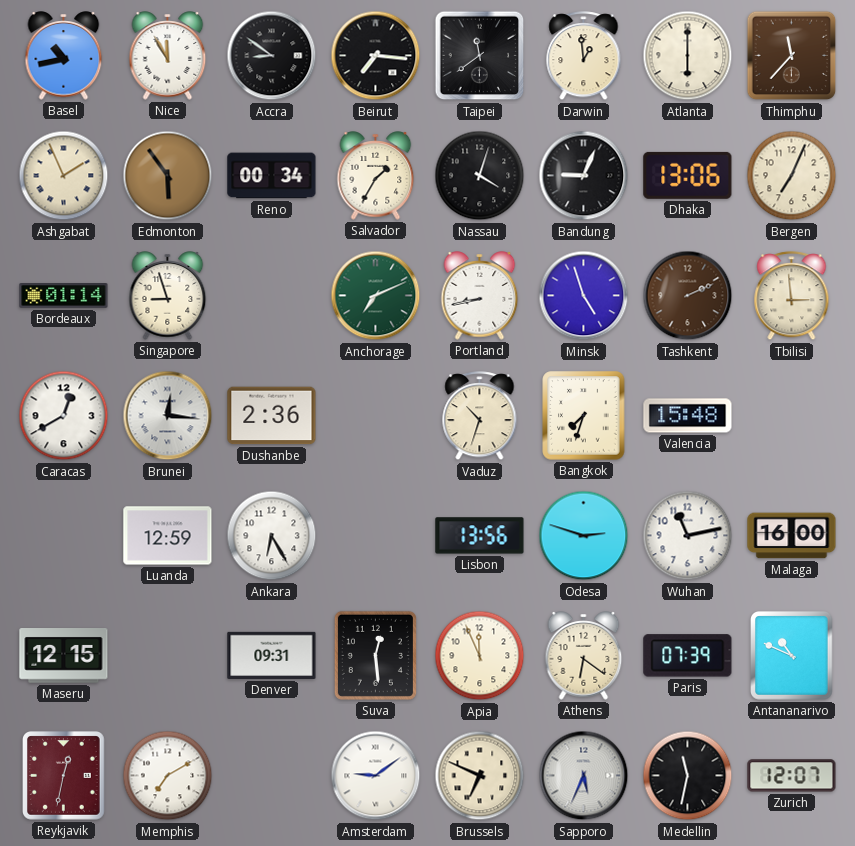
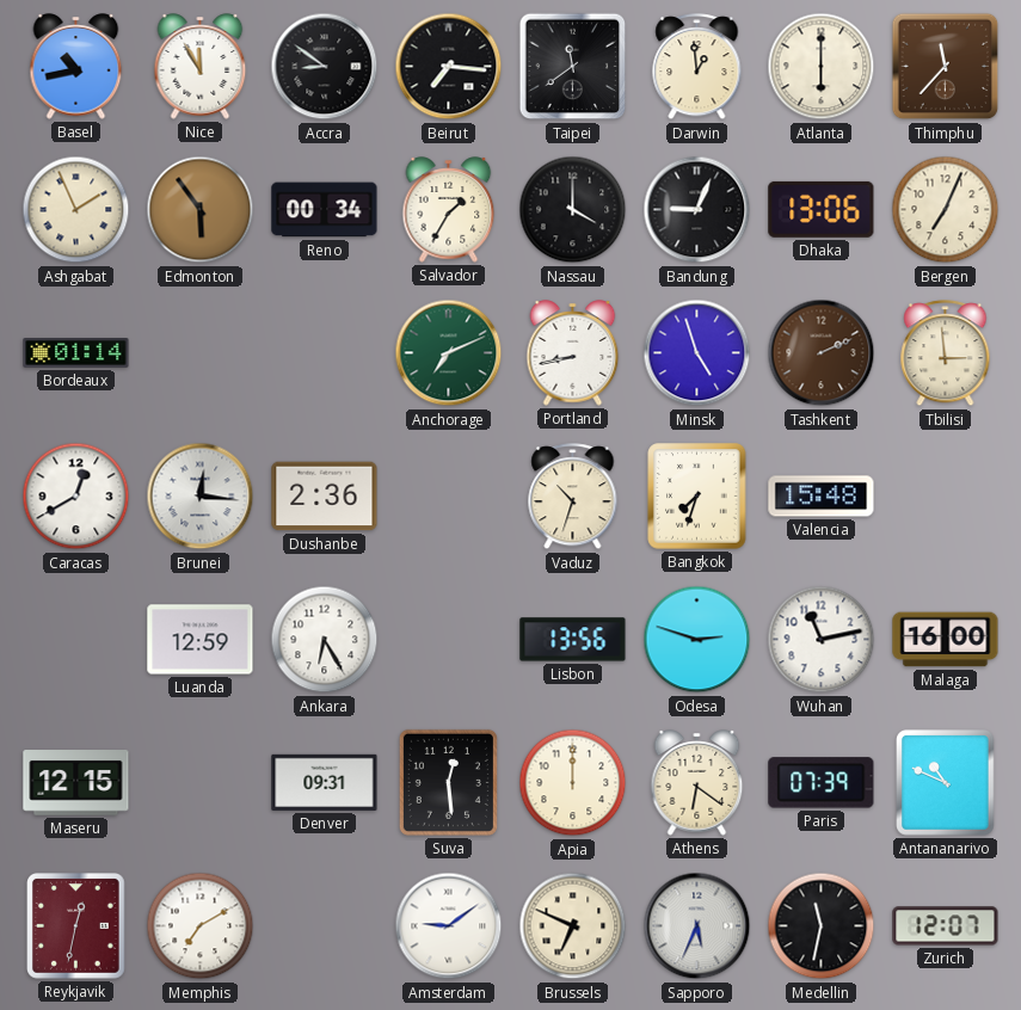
Nassau: 4:03 -> 4:00 (573, 210)
Singapore: 8:57 -> none (168, 296)
Apia: 11:56 -> 12:00 (573, 783)
